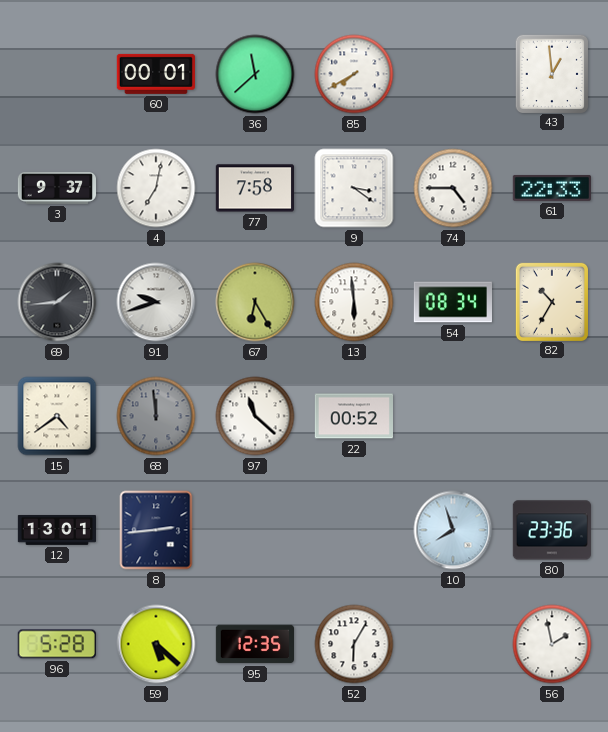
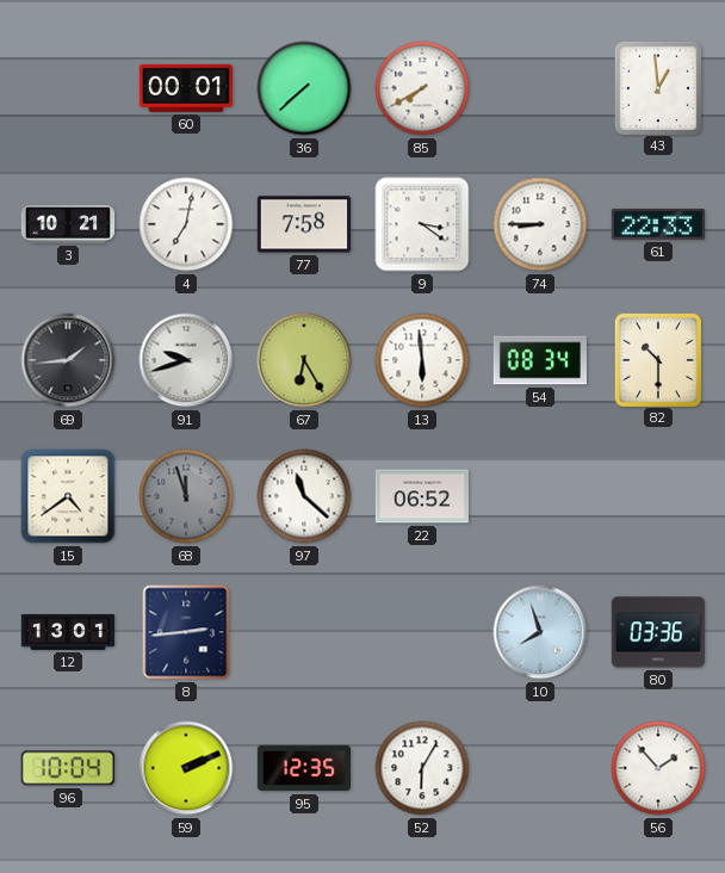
36: 11:38 -> 7:38 (304, 88)
3: 9:37 -> 10:21 (67, 224)
74: 4:45 -> 8:45 (540, 224)
82: 10:35 -> 10:30 (658, 359)
68: 11:59 -> 11:57 (186, 496)
22: 00:52 -> 06:52 (421, 496)
80: 23:36 -> 03:36 (657, 632)
96: 5:28 -> 10:04 (68, 768)
59: 5:22 -> 2:11 (186, 768)
56: 1:58 -> 1:53 (658, 768)
